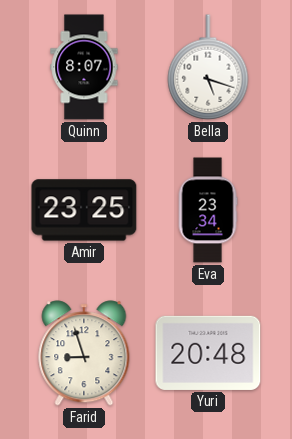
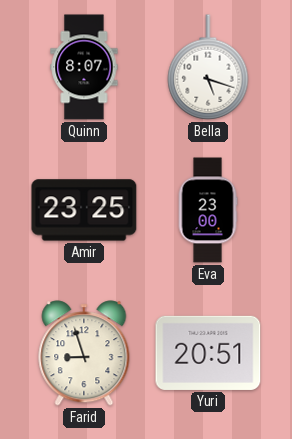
Eva: 23:34 -> 23:00 (208, 210)
Yuri: 20:48 -> 20:51 (208, 353)
